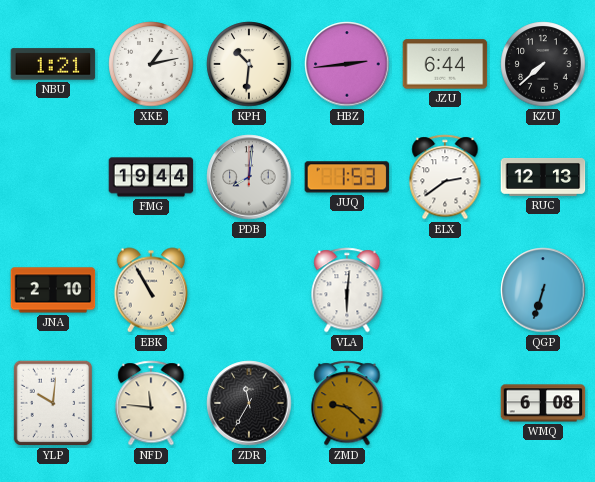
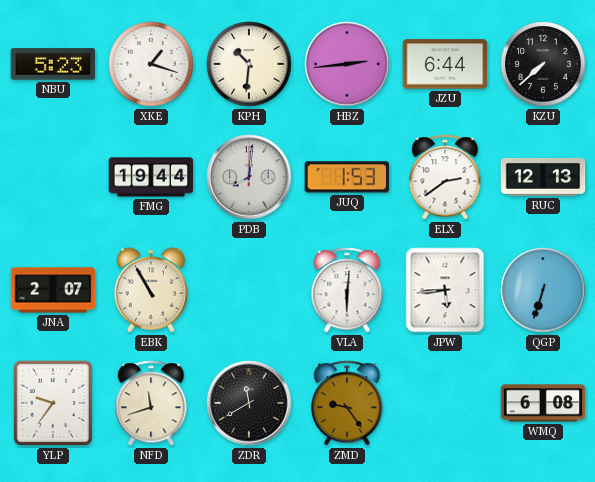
NBU: 1:21 -> 5:23 (53, 64)
XKE: 1:13 -> 1:18 (151, 64)
JNA: 2:10 -> 2:07 (53, 290)
JPW: none -> 5:44 (445, 290)
YLP: 10:01 -> 9:36 (53, 403)
NFD: 11:46 -> 11:42 (151, 403)
ZDR: 11:35 -> 11:40 (249, 403)
ZMD: 9:22 -> 9:24 (347, 403)
